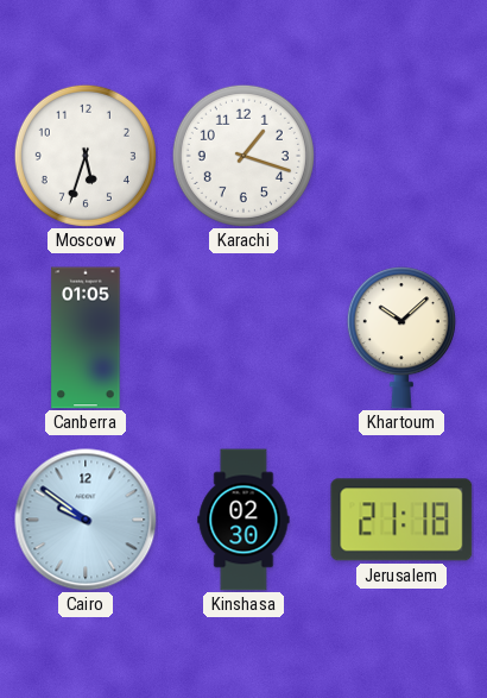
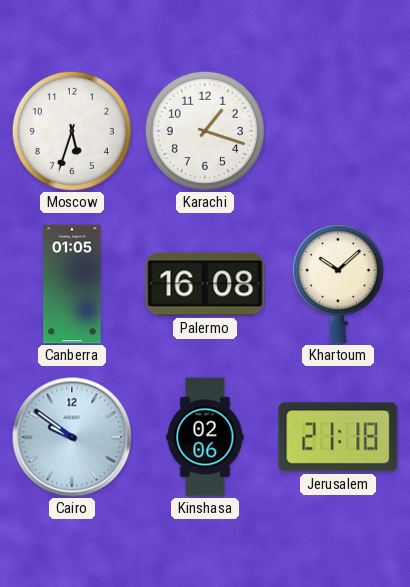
Palermo: none -> 16:08 (205, 284)
Kinshasa: 02:30 -> 02:06 (205, 437)
